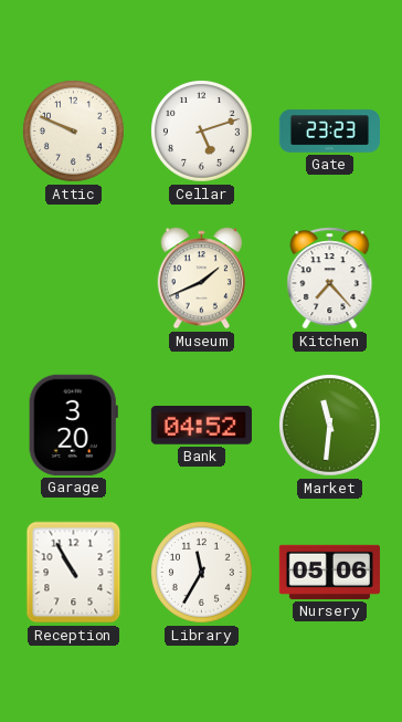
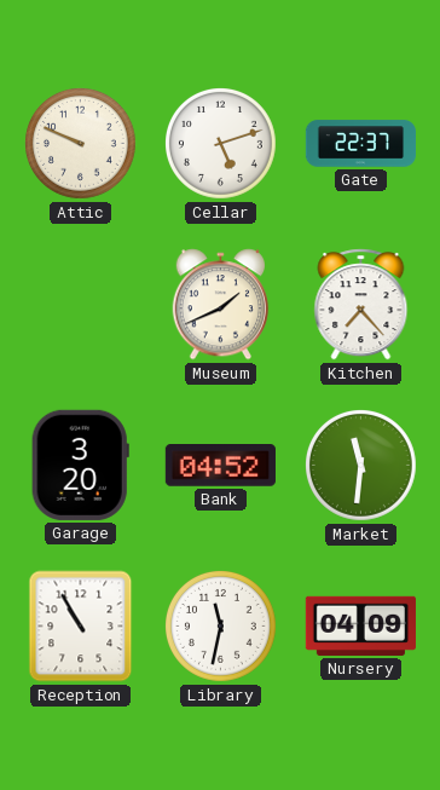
Gate: 23:23 -> 22:37 (360, 144)
Library: 11:35 -> 11:32 (221, 627)
Nursery: 05:06 -> 04:09 (360, 625)
